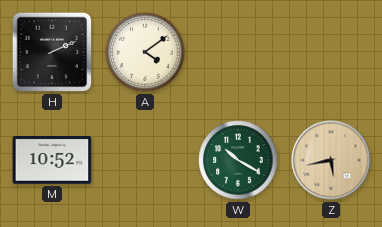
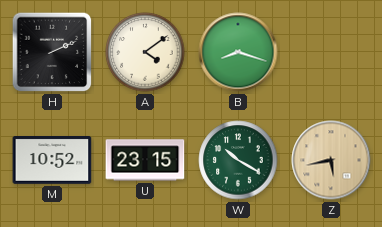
B: none -> 8:18 (238, 52)
U: none -> 23:15 (145, 160)
